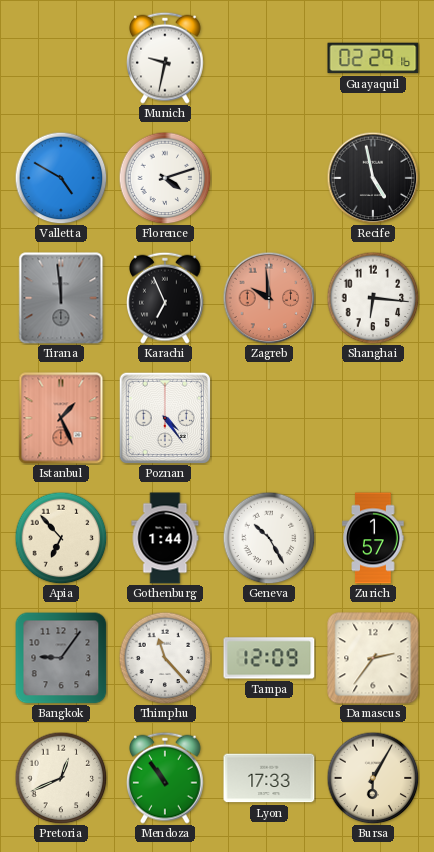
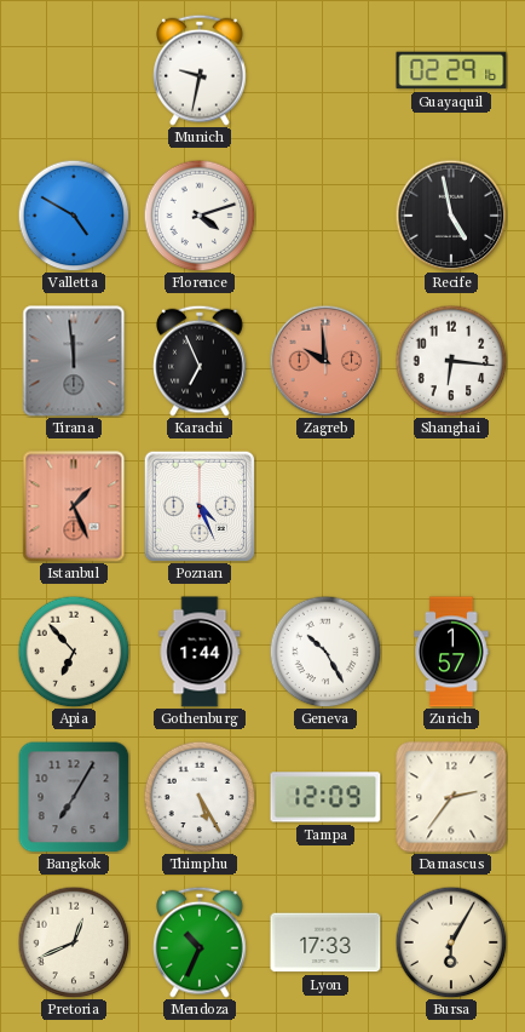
Poznan: 4:24 -> 4:26 (198, 505)
Bangkok: 9:06 -> 7:05 (74, 797)
Thimphu: 11:23 -> 5:25 (200, 797)
Mendoza: 10:54 -> 10:34 (201, 942)
